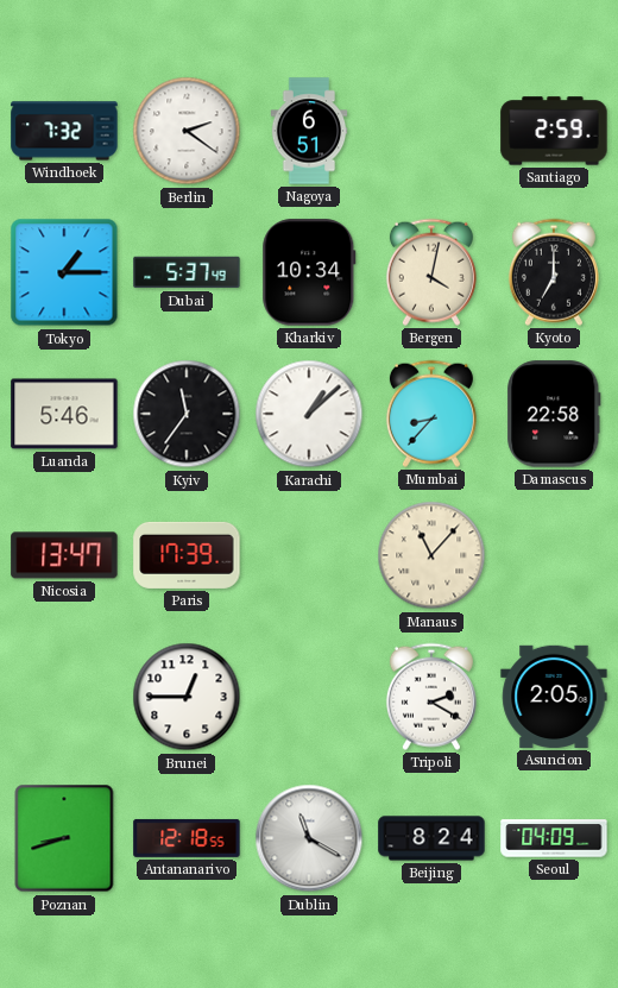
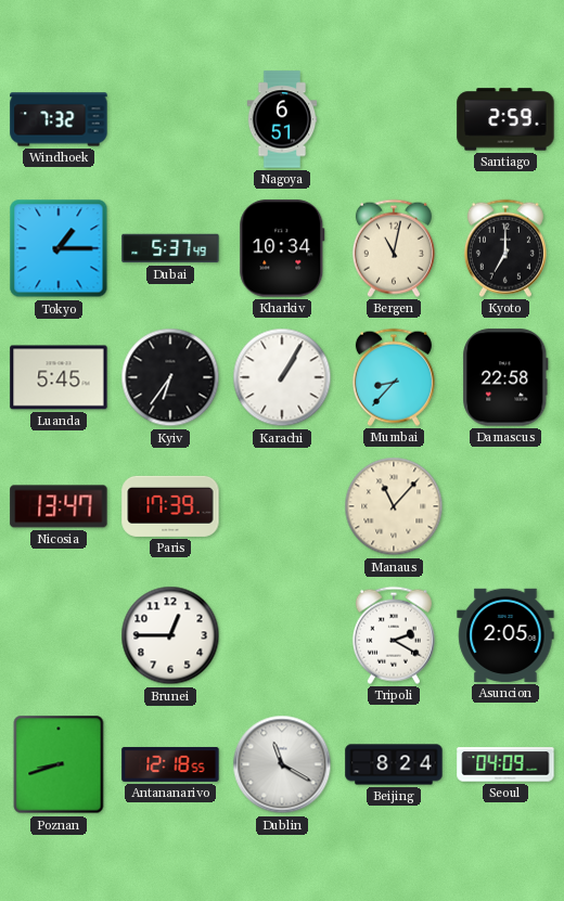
Berlin: 2:21 -> none (187, 131)
Bergen: 4:02 -> 11:02 (394, 248)
Luanda: 5:46 -> 5:45 (59, 377)
Kyiv: 11:36 -> 6:36 (170, 377)
Karachi: 1:08 -> 1:05 (282, 377)
